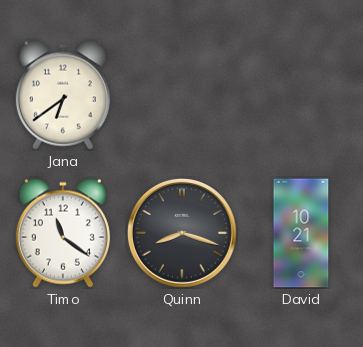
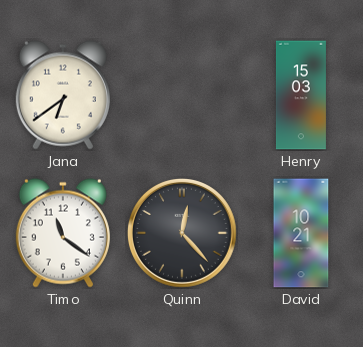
Henry: none -> 15:03 (301, 95)
Quinn: 8:18 -> 12:23 (182, 233)
